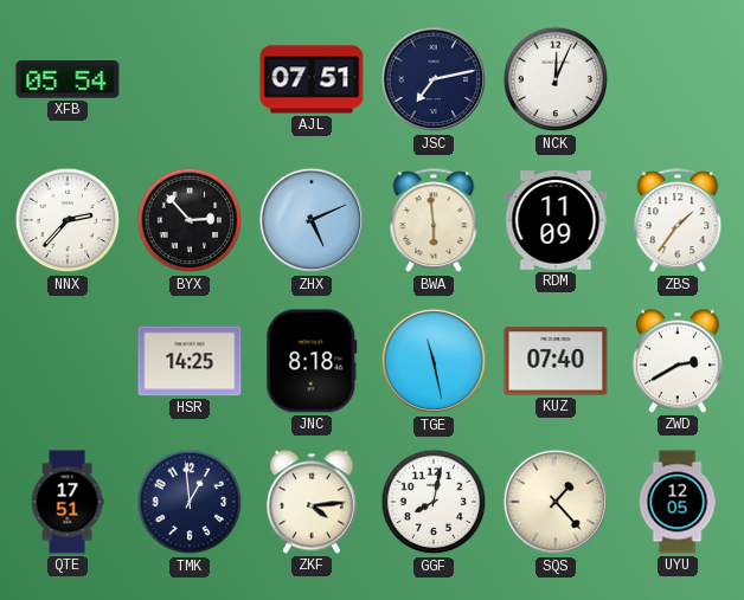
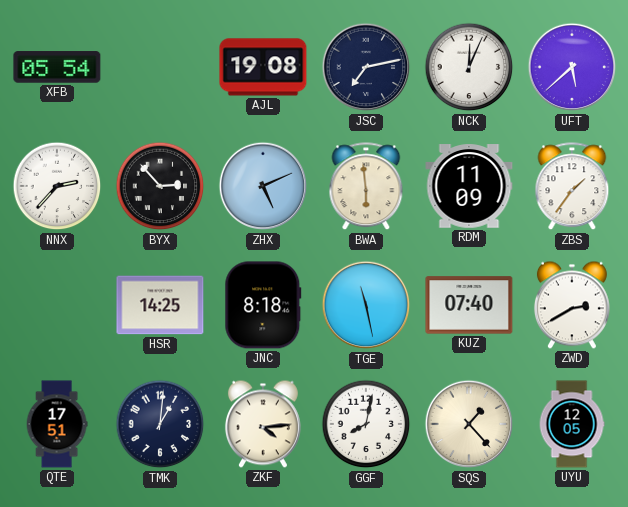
AJL: 07:51 -> 19:08 (263, 67)
UFT: none -> 5:38 (572, 67)
TMK: 12:59 -> 1:01 (160, 424)
